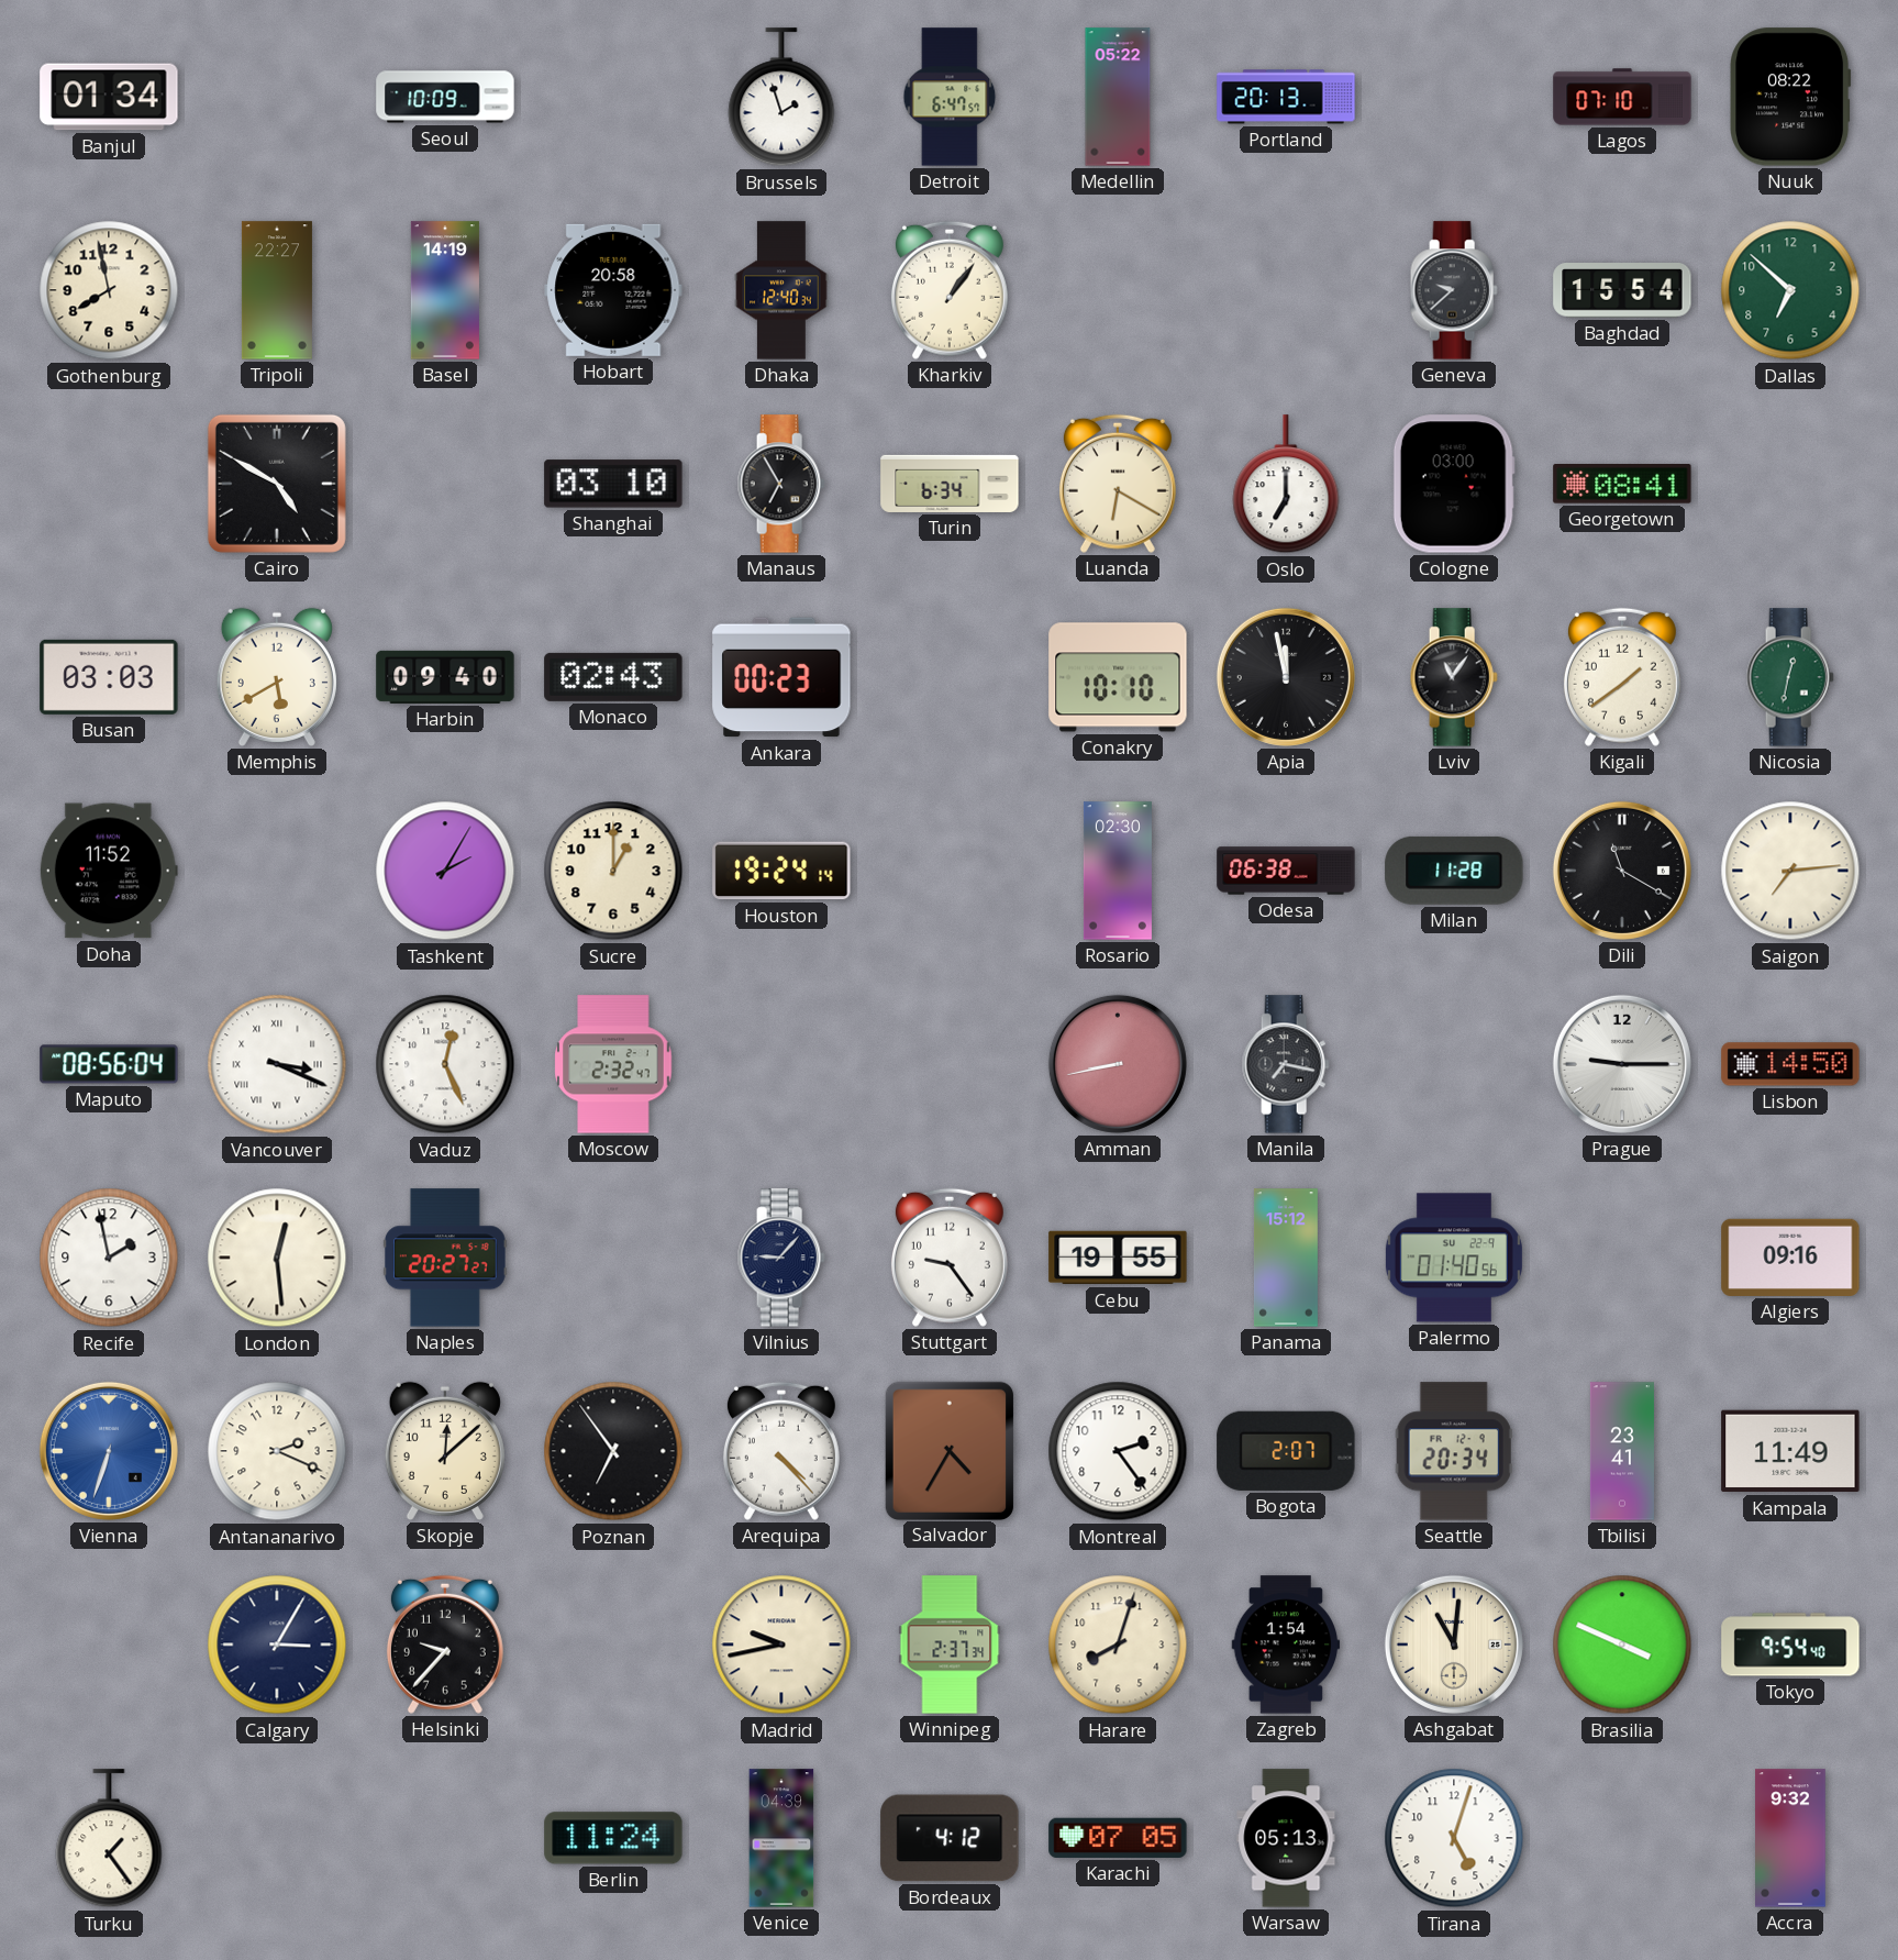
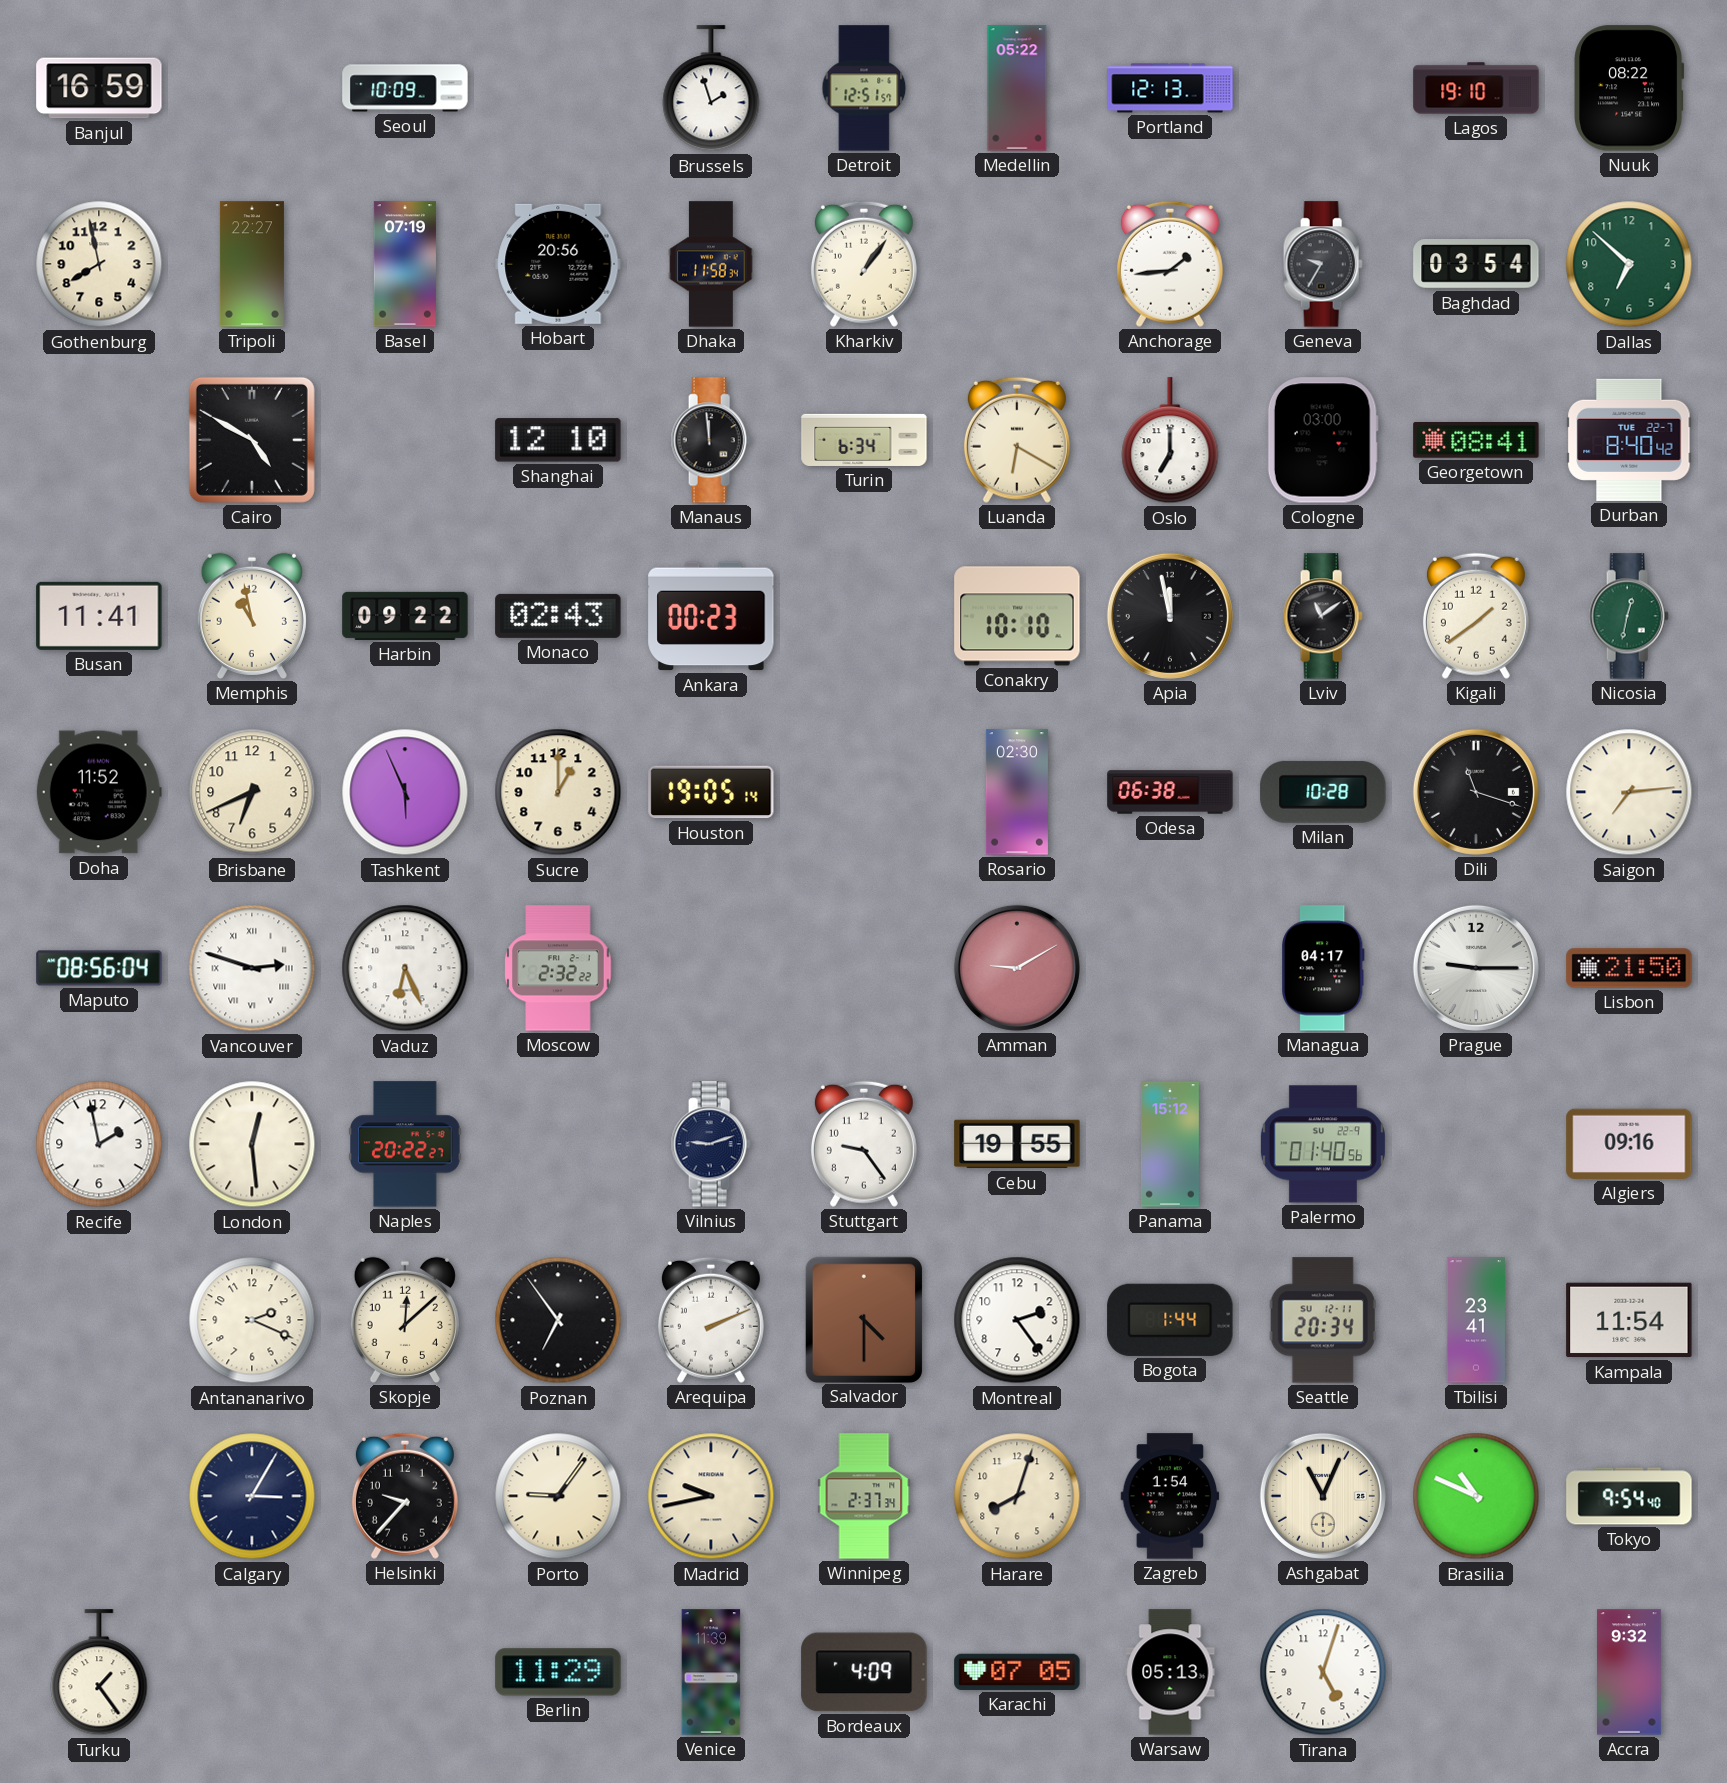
Banjul: 01:34 -> 16:59 (99, 88)
Detroit: 6:47 -> 12:51 (864, 88)
Portland: 20:13 -> 12:13 (1170, 88)
Lagos: 07:10 -> 19:10 (1476, 88)
Basel: 14:19 -> 07:19 (405, 264)
Hobart: 20:58 -> 20:56 (558, 264)
Dhaka: 12:40 -> 11:58 (711, 264)
Anchorage: none -> 1:44 (1170, 264)
Geneva: 9:38 -> 9:35 (1323, 264)
Baghdad: 15:54 -> 03:54 (1476, 264)
Shanghai: 03:10 -> 12:10 (558, 440)
Manaus: 6:55 -> 11:59 (711, 440)
Durban: none -> 8:40 (1629, 440)
Busan: 03:03 -> 11:41 (99, 616)
Memphis: 5:40 -> 10:58 (252, 616)
Harbin: 09:40 -> 09:22 (405, 616)
Lviv: 11:06 -> 11:09 (1323, 616)
Brisbane: none -> 6:41 (252, 792)
Tashkent: 2:05 -> 5:56 (405, 792)
Houston: 19:24 -> 19:05 (711, 792)
Milan: 11:28 -> 10:28 (1323, 792)
Dili: 11:20 -> 11:18 (1476, 792)
Vancouver: 3:19 -> 2:48 (252, 968)
Vaduz: 12:26 -> 6:26 (405, 968)
Moscow: 2:32:47 -> 2:32:22 (558, 968)
Amman: 8:43 -> 9:10 (1017, 968)
Manila: 7:17 -> none (1286, 1064)
Managua: none -> 04:17 (1323, 968)
Lisbon: 14:50 -> 21:50 (1629, 968)
Naples: 20:27 -> 20:22 (406, 1144)
Vilnius: 9:07 -> 9:12 (711, 1144)
Vienna: 6:33 -> none (109, 1451)
Arequipa: 4:23 -> 2:11 (711, 1320)
Salvador: 4:35 -> 4:30 (863, 1319)
Bogota: 2:07 -> 1:44 (1170, 1320)
Seattle date: FR 12-9 -> SU 12-11 (1323, 1320)
Kampala: 11:49 -> 11:54 (1629, 1320)
Porto: none -> 9:06 (558, 1496)
Ashgabat: 11:01 -> 11:04 (1323, 1496)
Brasilia: 3:49 -> 10:49 (1476, 1496)
Berlin: 11:24 -> 11:29 (558, 1672)
Venice: 04:39 -> 11:39 (711, 1672)
Bordeaux: 4:12 -> 4:09 (864, 1672)
